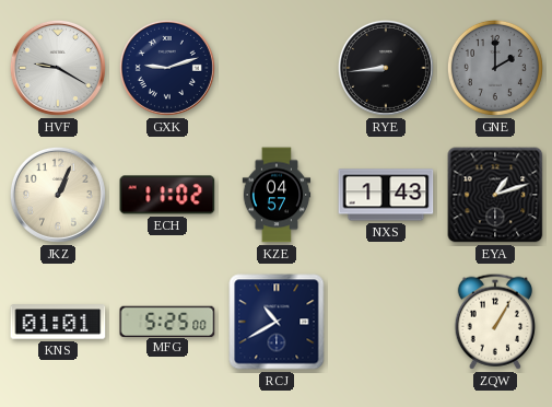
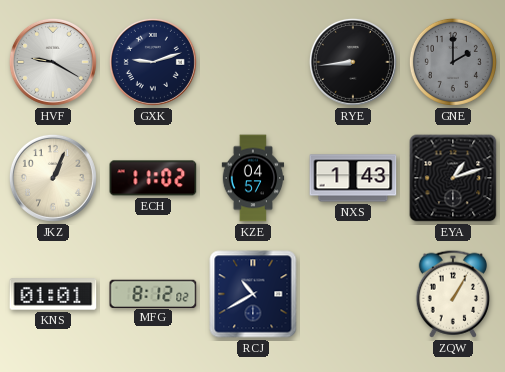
MFG: 5:25 -> 8:12 (153, 293)
